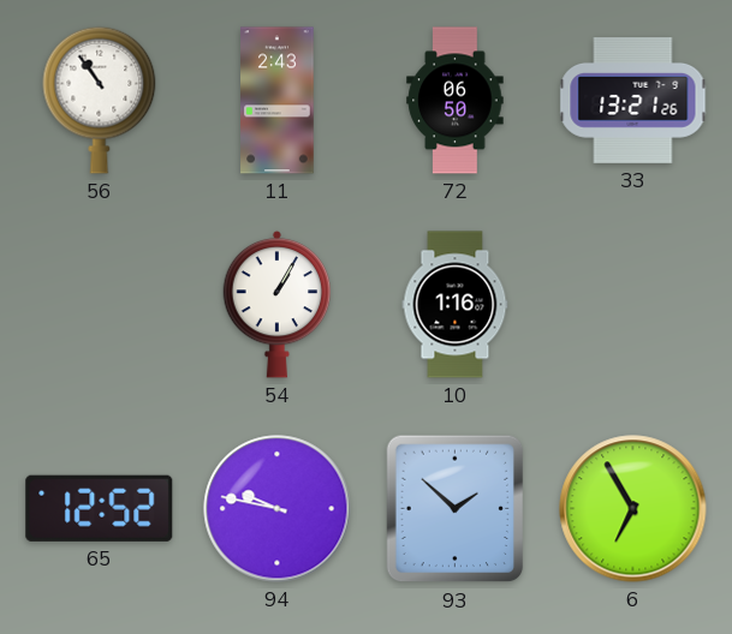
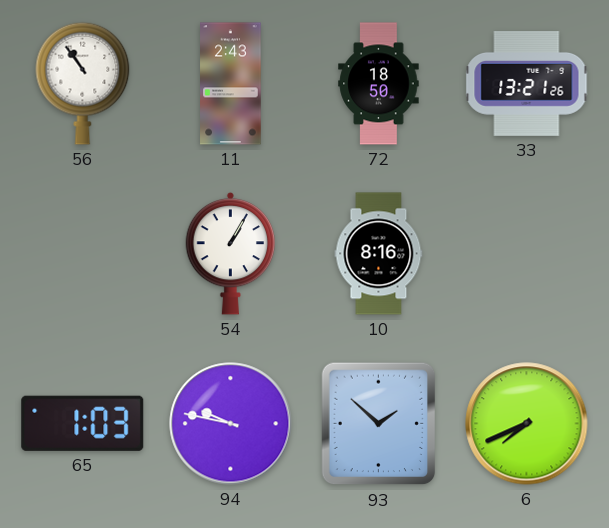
72: 06:50 -> 18:50 (379, 84)
10: 1:16 -> 8:16 (379, 254)
65: 12:52 -> 1:03 (83, 423)
6: 6:55 -> 7:41 (527, 424)
